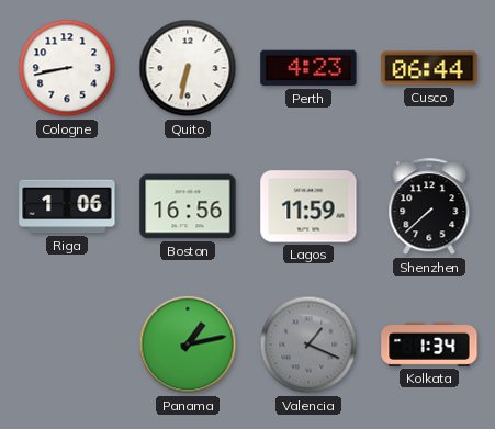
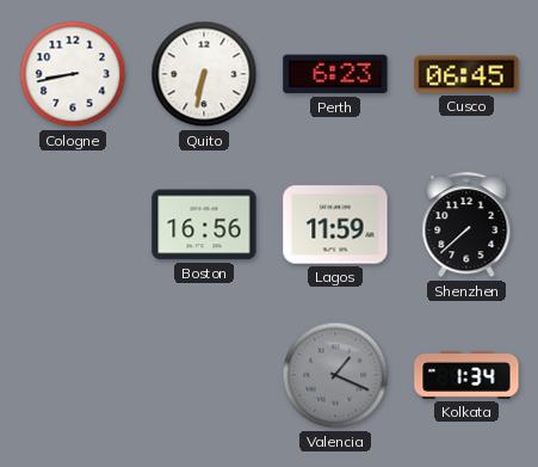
Perth: 4:23 -> 6:23 (335, 74)
Cusco: 06:44 -> 06:45 (466, 74)
Riga: 1:06 -> none (67, 206)
Panama: 1:13 -> none (188, 345)
